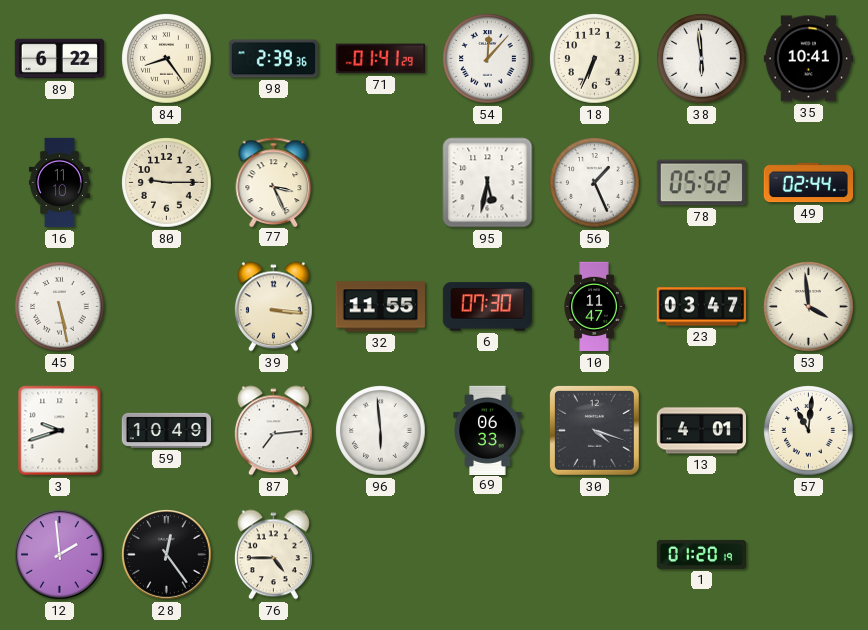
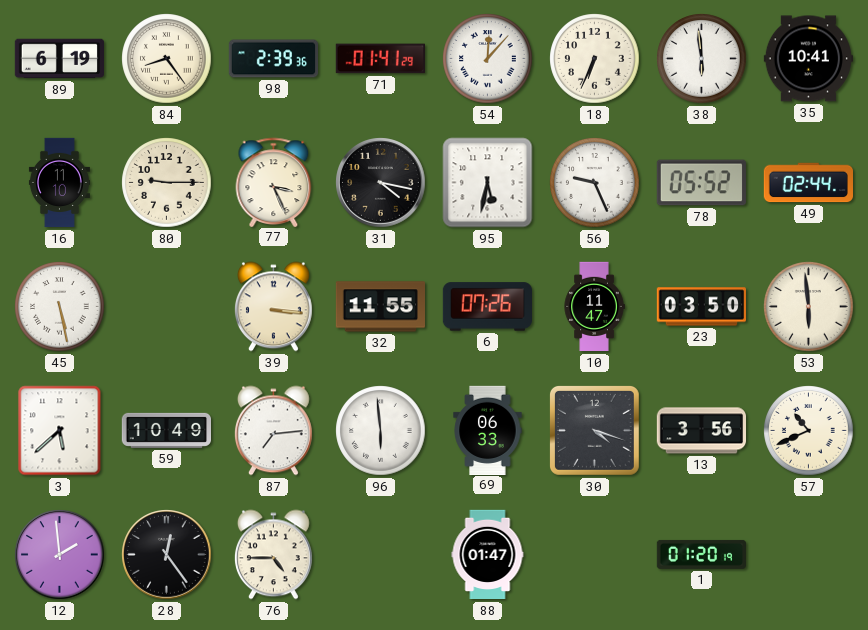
89: 6:22 -> 6:19 (59, 59)
31: none -> 4:17 (381, 183)
56: 1:26 -> 9:26 (595, 183)
6: 07:30 -> 07:26 (487, 307)
23: 03:47 -> 03:50 (701, 307)
53: 3:59 -> 5:59 (809, 307)
3: 9:42 -> 5:38 (60, 431)
13: 4:01 -> 3:56 (701, 431)
57: 11:01 -> 10:41 (809, 431)
88: none -> 01:47 (488, 555)
